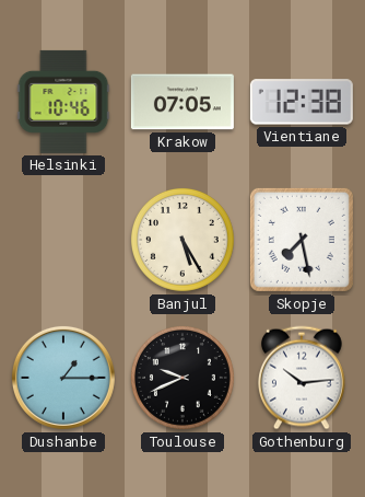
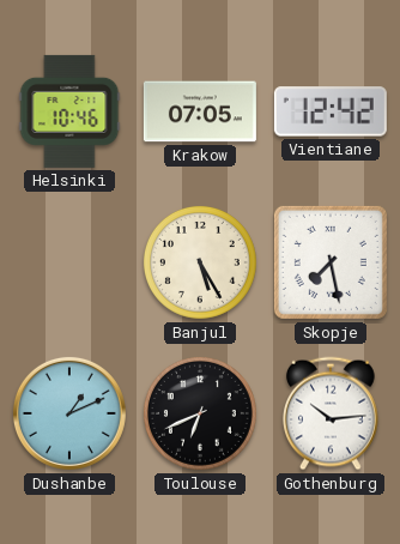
Vientiane: 12:38 -> 12:42 (331, 111)
Dushanbe: 1:15 -> 1:11 (69, 413)
Toulouse: 9:41 -> 6:41 (200, 413)
